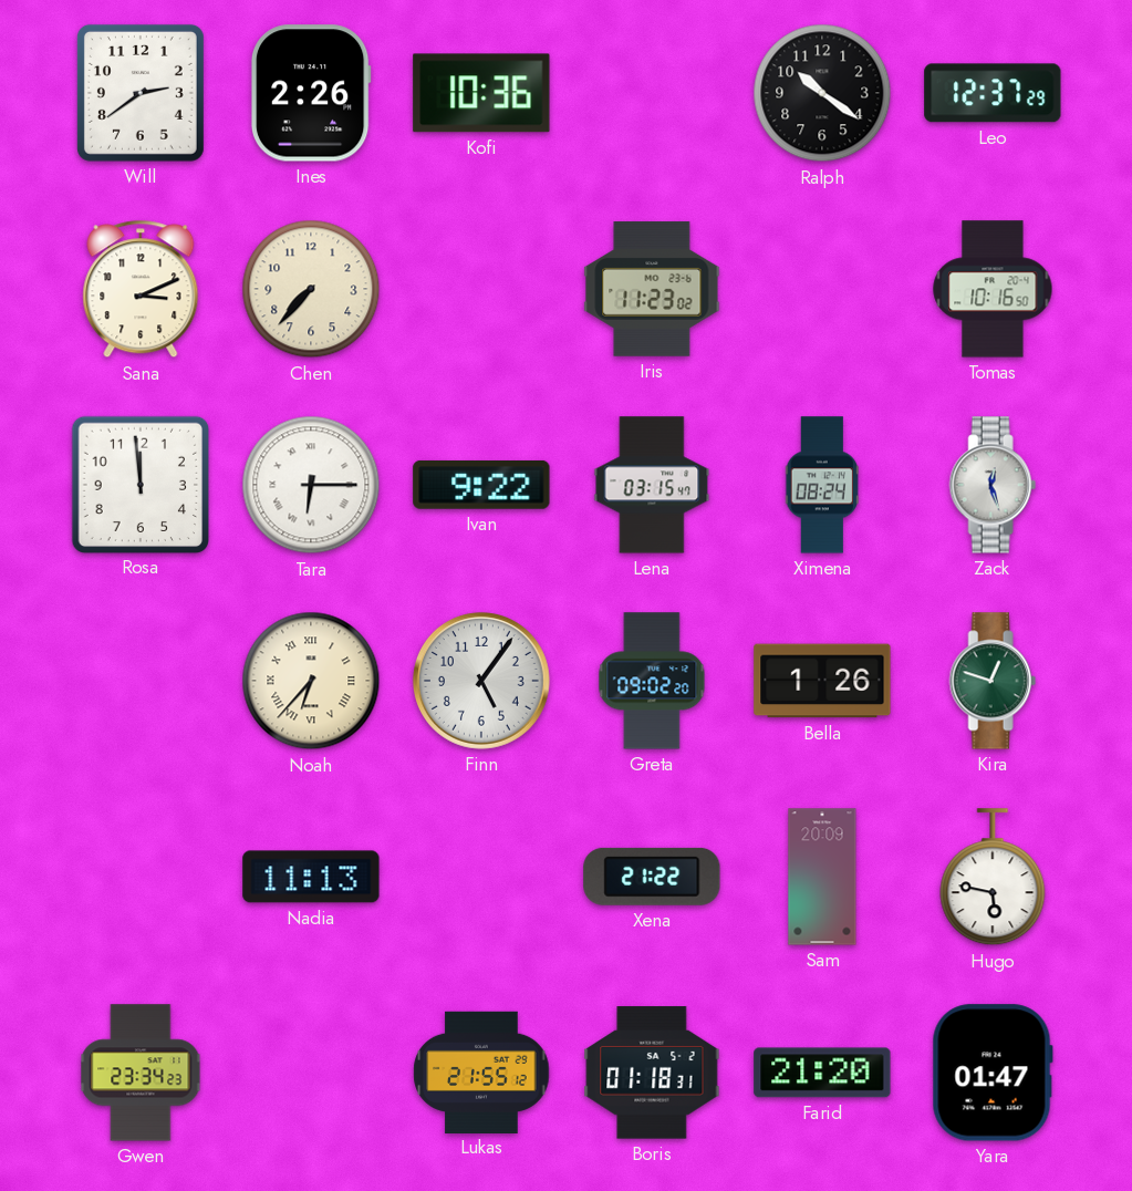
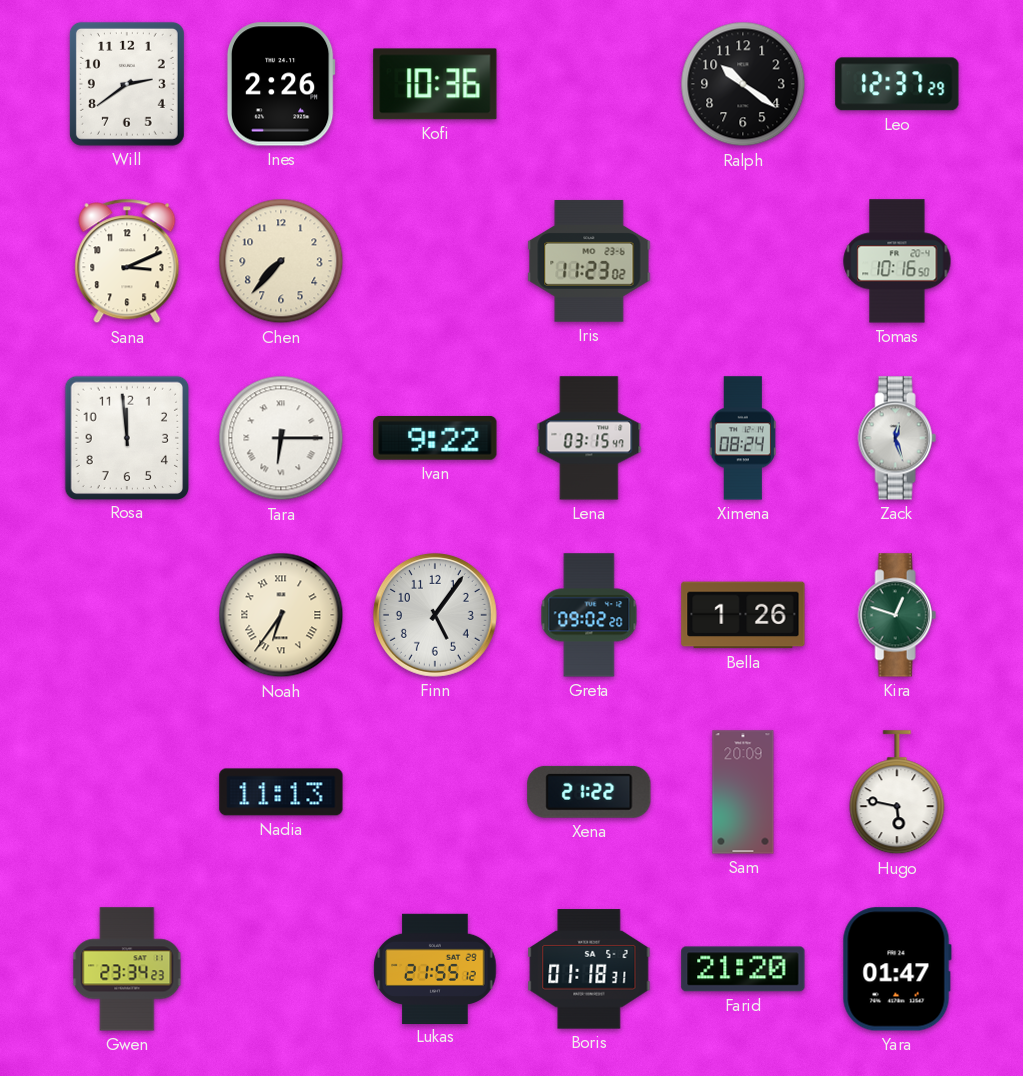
Noah: 6:37 -> 6:36 (281, 615)
